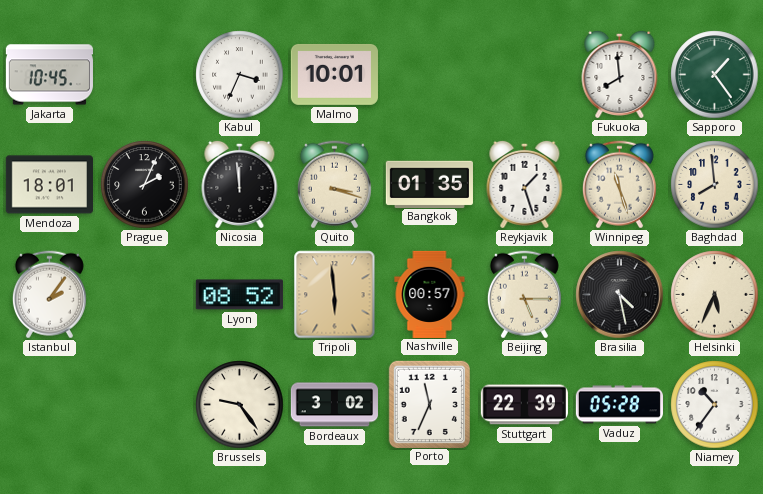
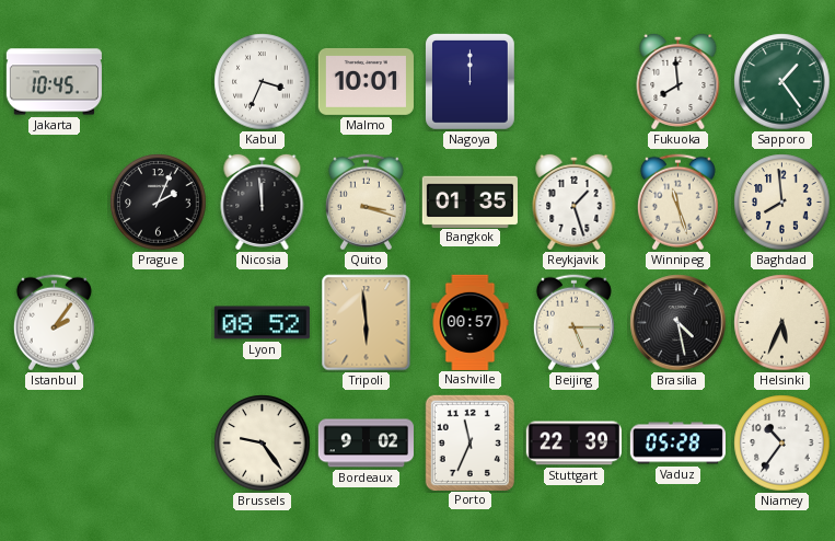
Nagoya: none -> 12:00 (471, 82)
Mendoza: 18:01 -> none (49, 185)
Bordeaux: 3:02 -> 9:02 (366, 444)
